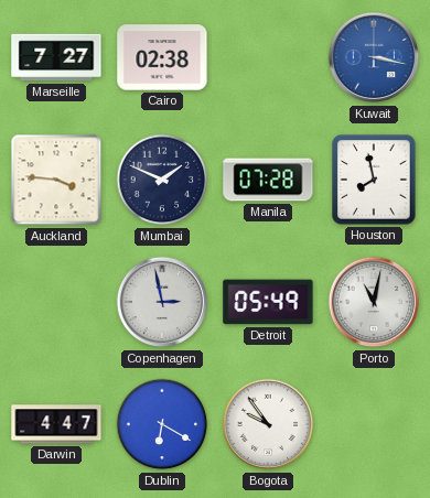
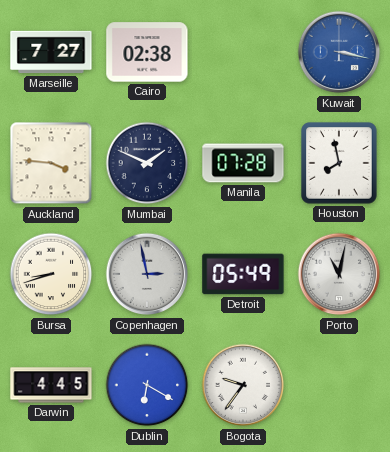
Bursa: none -> 8:42 (51, 274)
Darwin: 4:47 -> 4:45 (51, 385)
Bogota: 9:54 -> 9:36 (243, 385)
